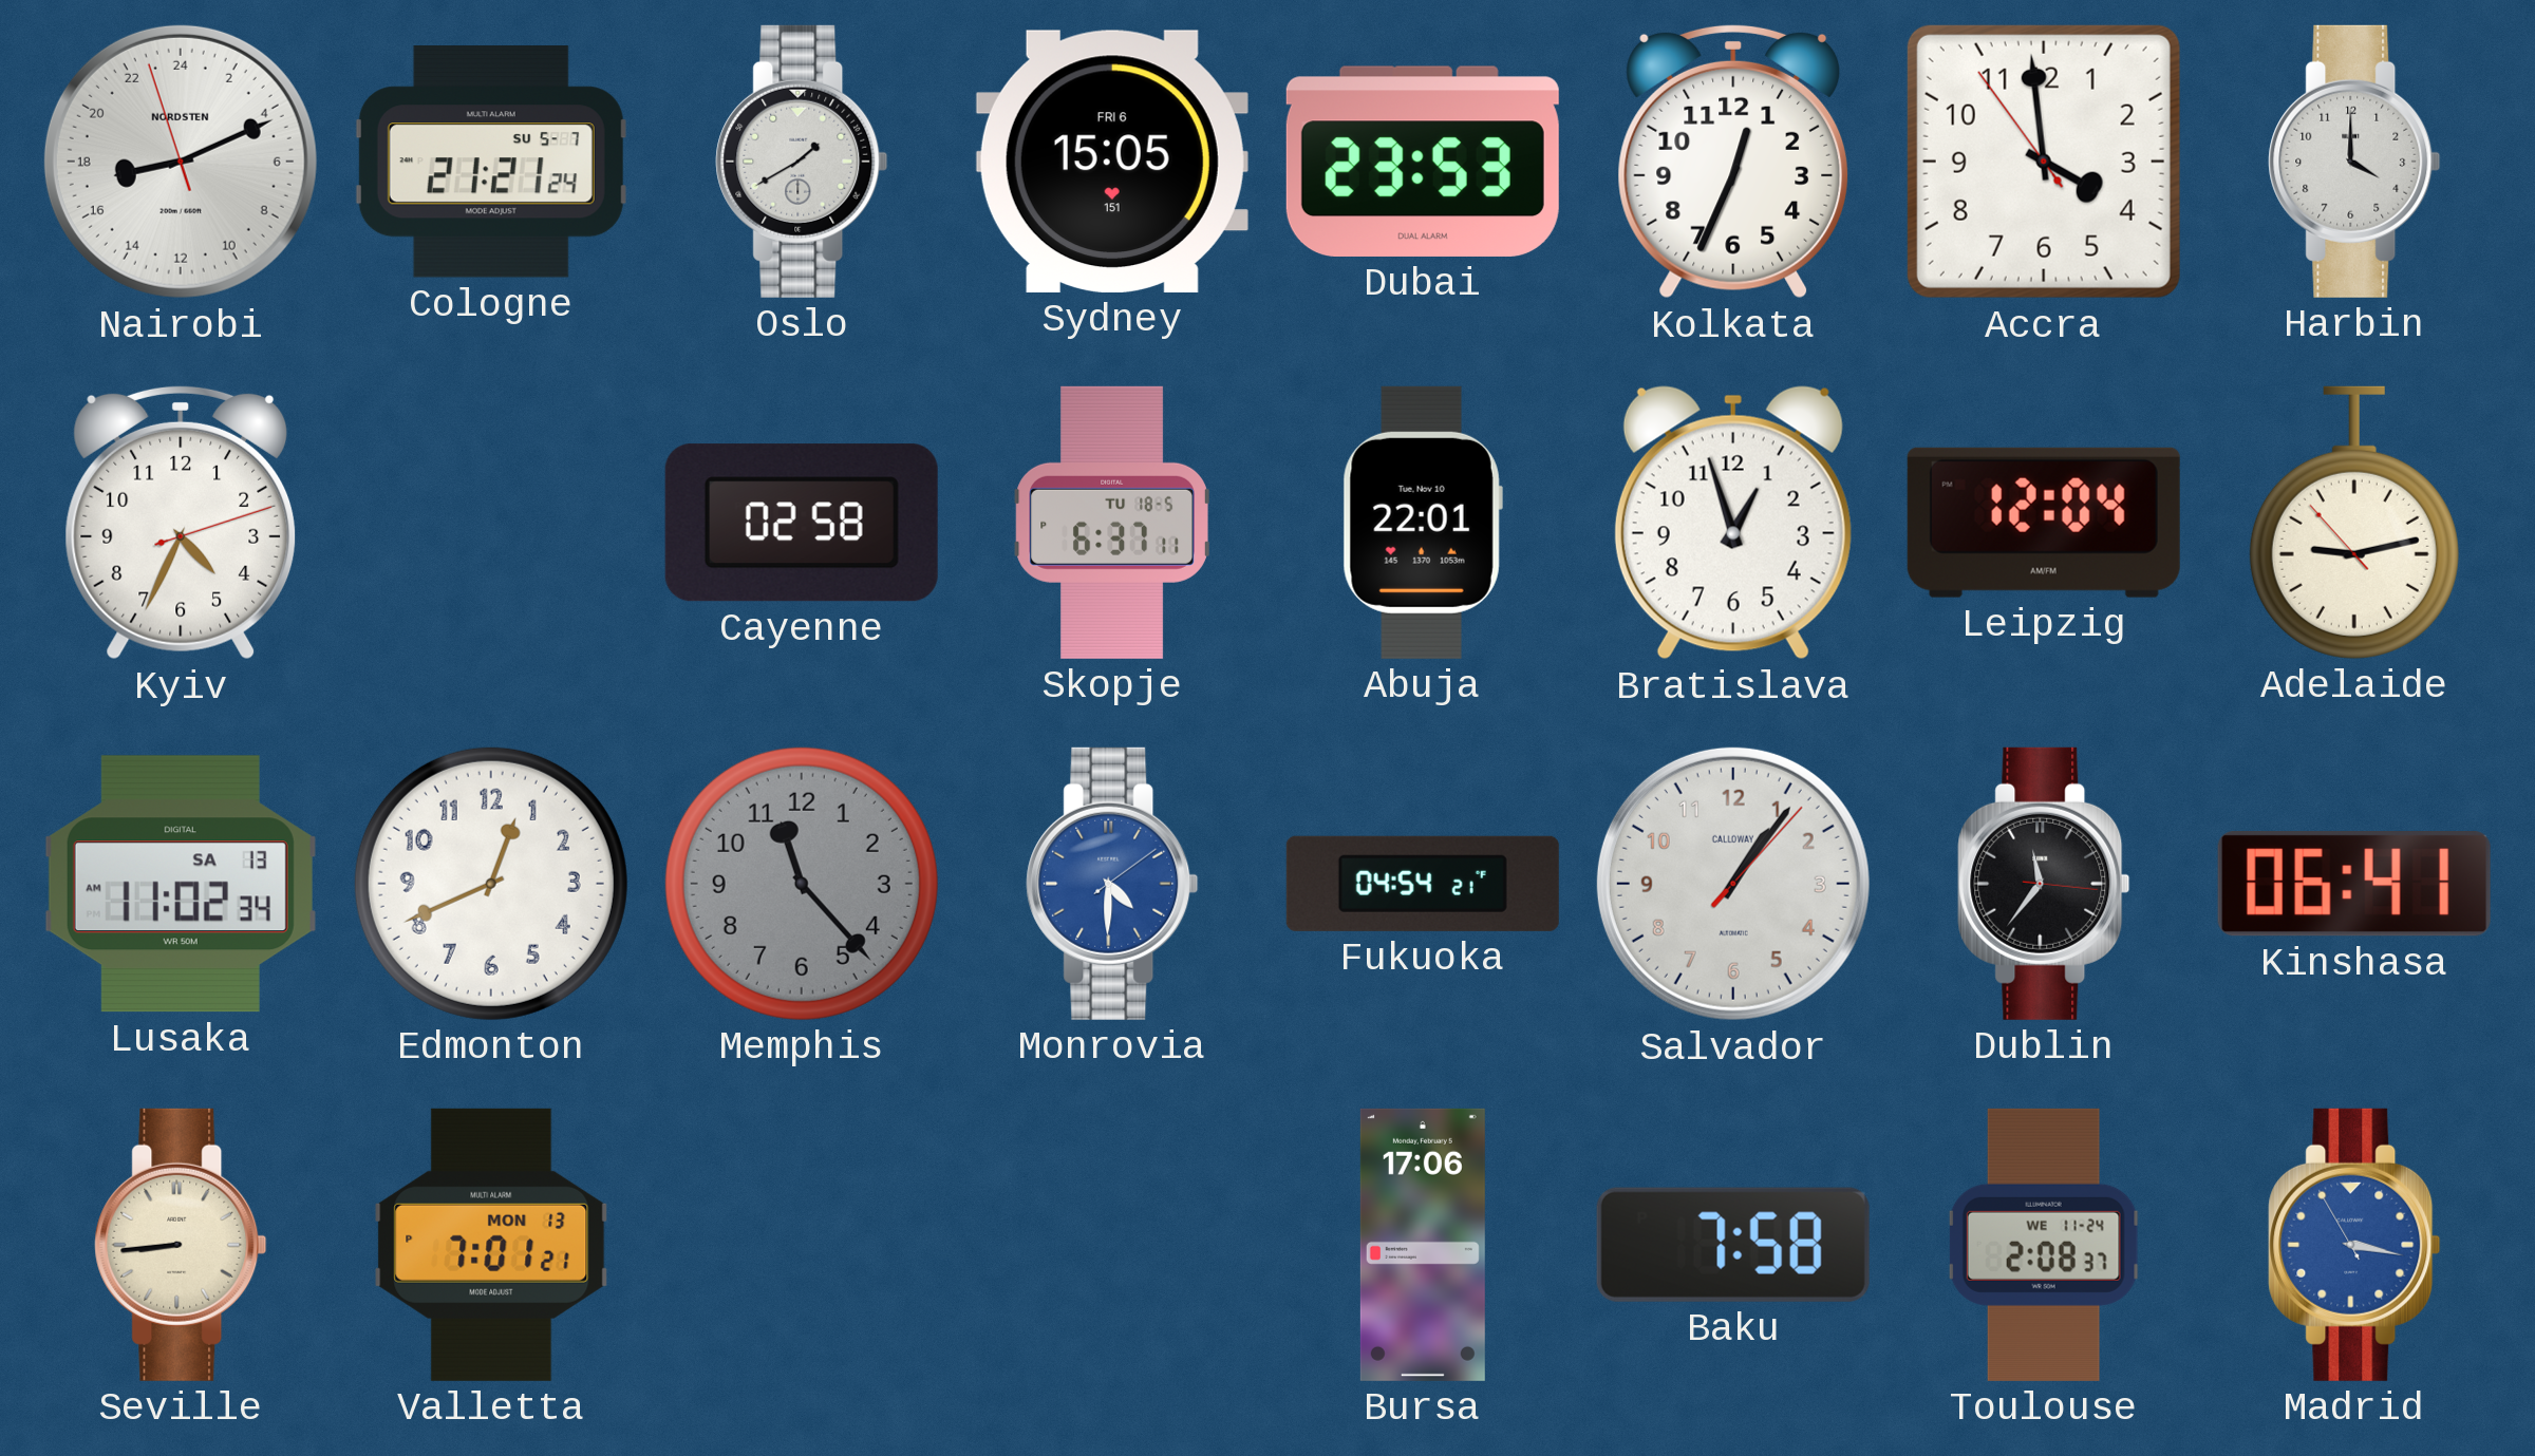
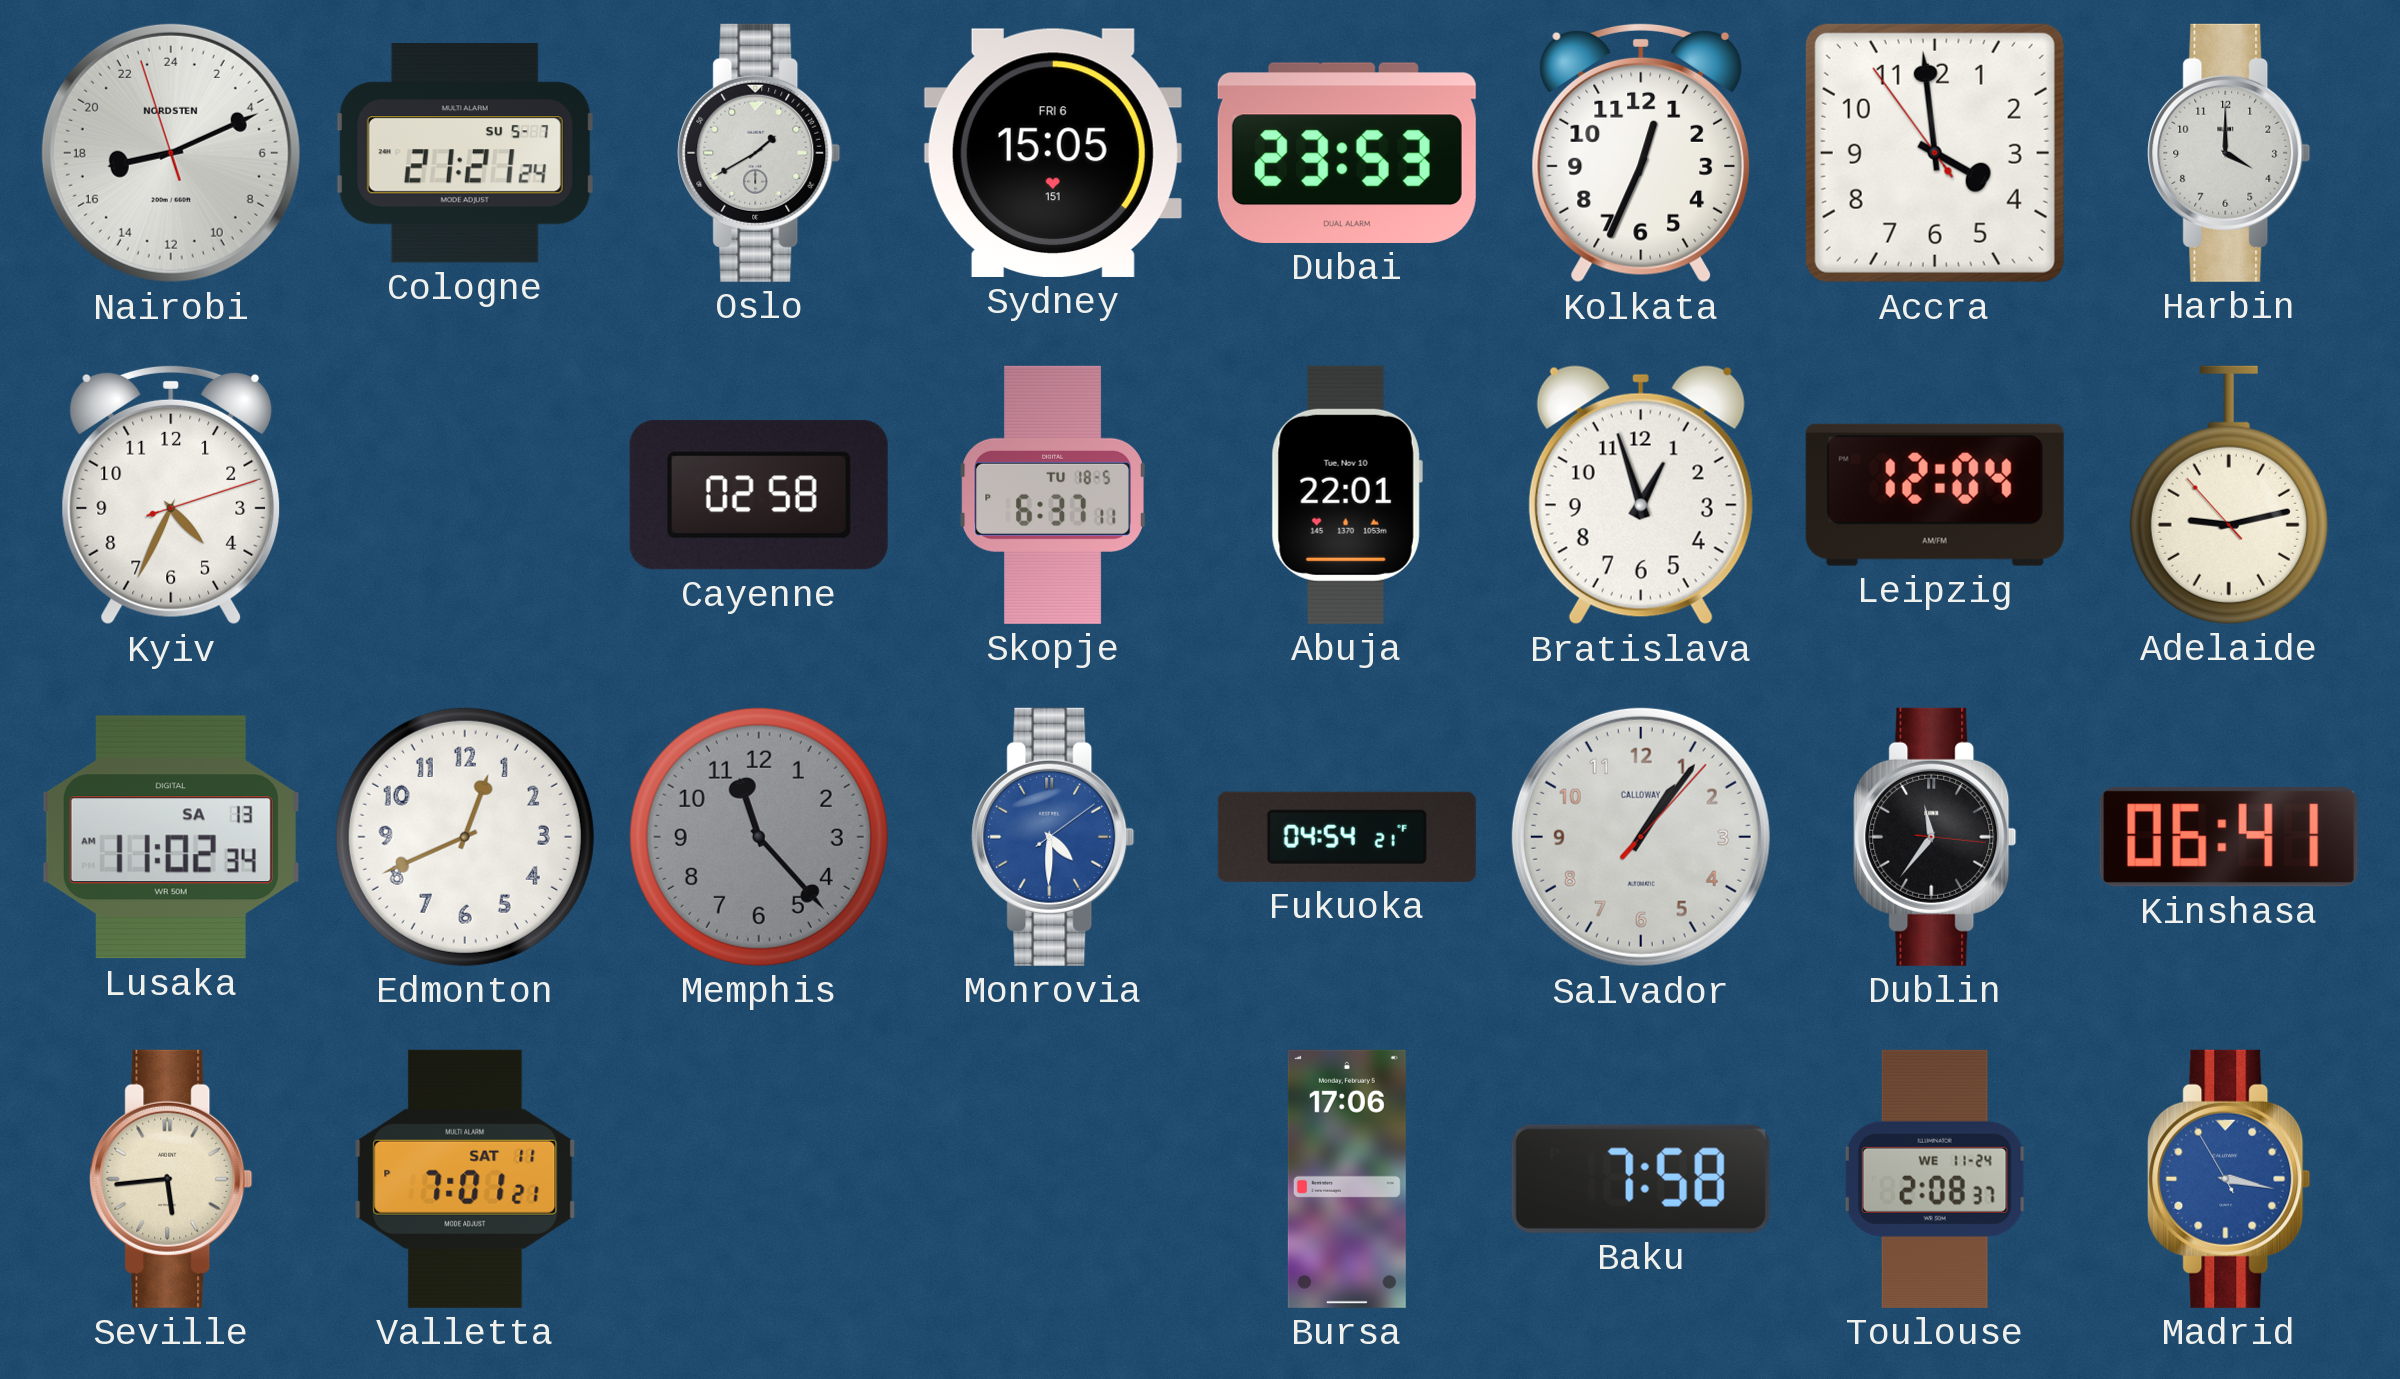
Seville: 8:44 -> 5:44 (171, 1179)
Valletta date: MON 13 -> SAT 11 (465, 1179)
